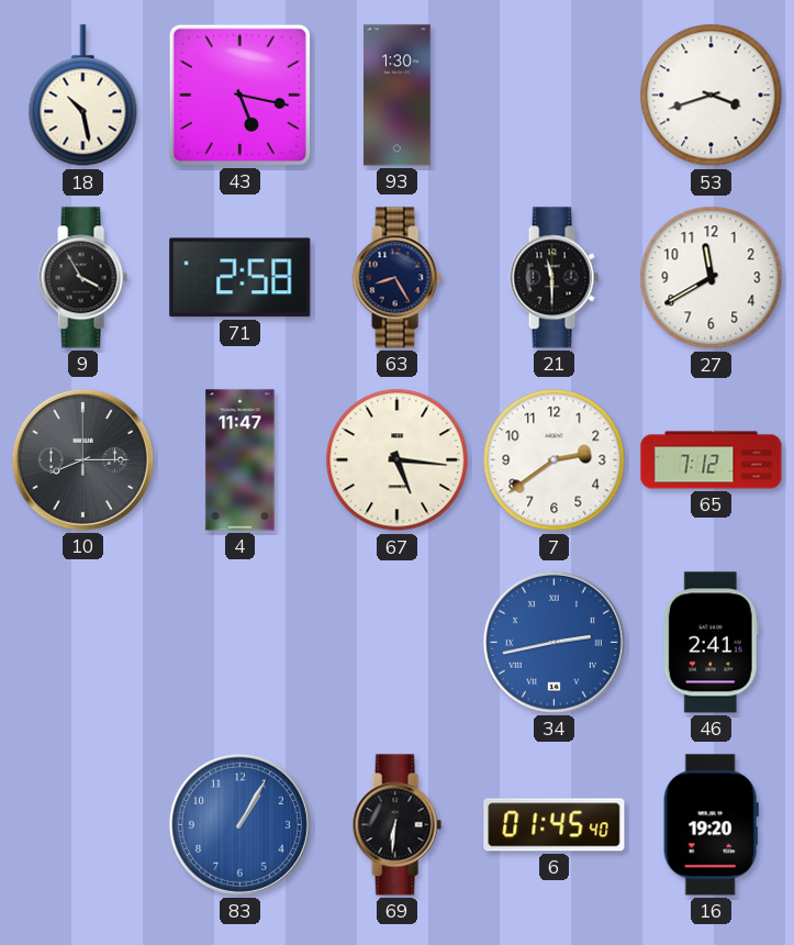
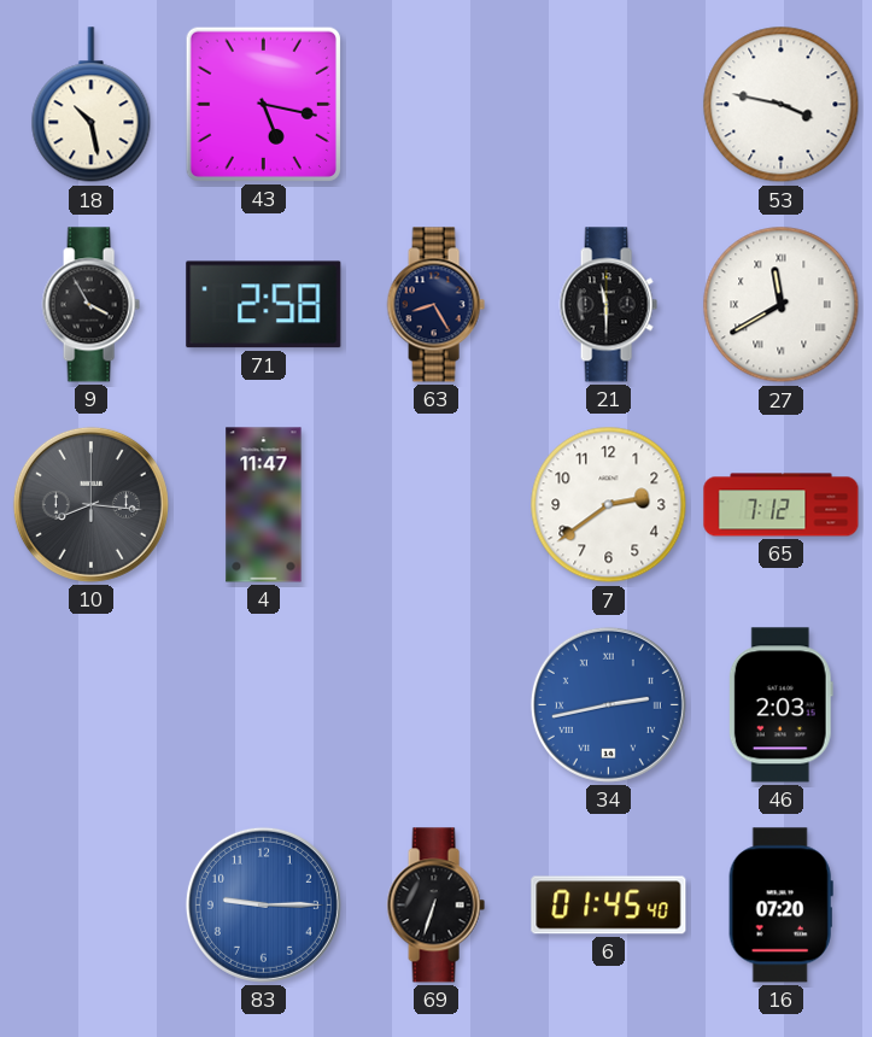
93: 1:30 -> none (398, 96)
53: 3:42 -> 3:47 (782, 105)
27 numerals: Arabic -> Roman (782, 305)
10: 8:15 -> 8:16 (90, 504)
67: 5:16 -> none (398, 460)
46: 2:41 -> 2:03 (780, 705)
83: 1:05 -> 9:15 (263, 904)
69: 6:31 -> 6:33 (435, 906)
16: 19:20 -> 07:20 (780, 906)
